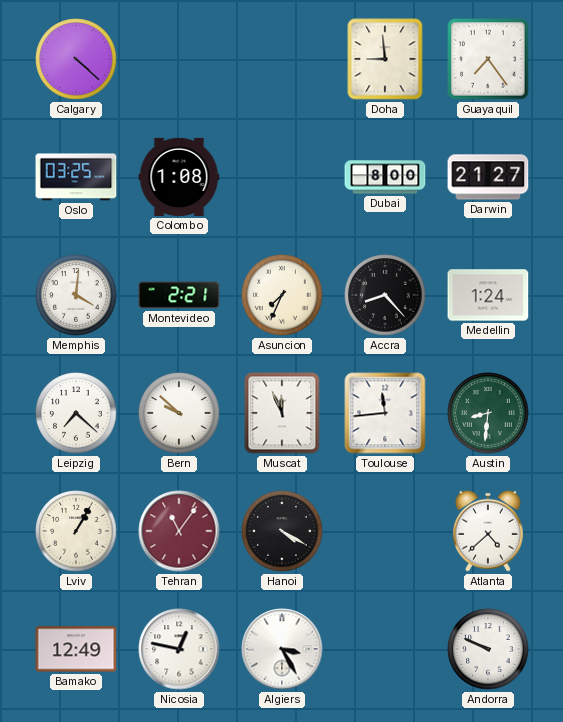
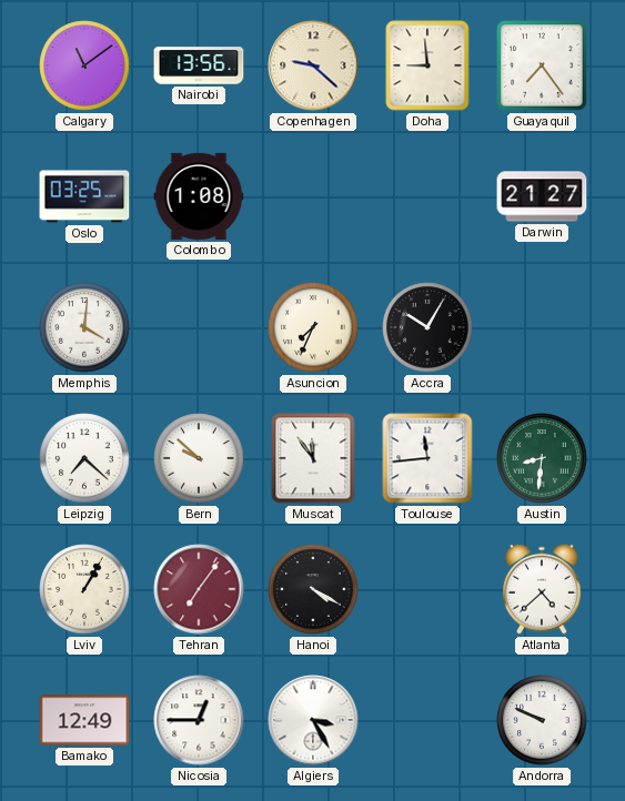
Calgary: 4:22 -> 11:09 (84, 65)
Nairobi: none -> 13:56 (199, 65)
Copenhagen: none -> 9:22 (313, 65)
Dubai: 8:00 -> none (385, 177)
Montevideo: 2:21 -> none (179, 295)
Accra: 8:23 -> 10:05 (427, 327)
Medellin: 1:24 -> none (488, 295)
Muscat: 11:56 -> 11:54 (313, 458)
Tehran: 11:06 -> 7:06 (199, 589)
Nicosia: 12:47 -> 12:45 (199, 720)
